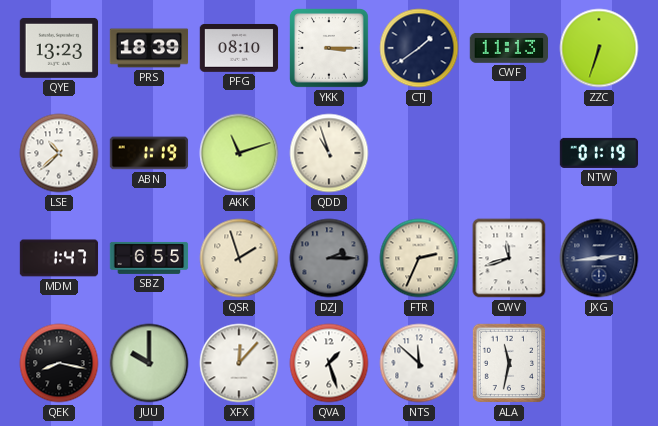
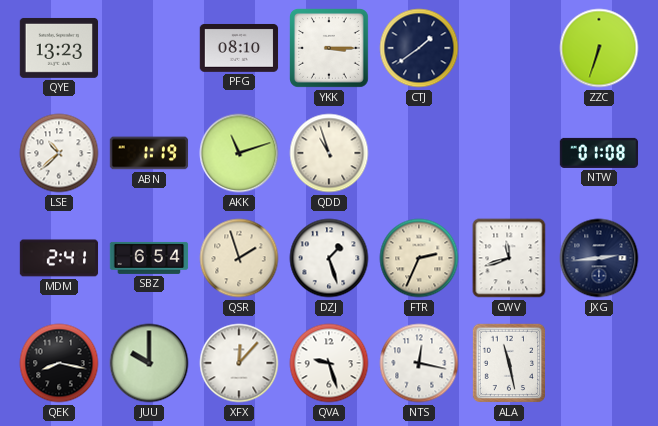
PRS: 18:39 -> none (149, 48)
CWF: 11:13 -> none (508, 48)
NTW: 01:19 -> 01:08 (599, 153)
MDM: 1:47 -> 2:41 (59, 258)
SBZ: 6:55 -> 6:54 (149, 258)
DZJ: 2:15 -> 1:27 (329, 258)
DZJ dial: grey -> white (329, 258)
QVA: 1:27 -> 9:27 (329, 363)
NTS: 11:52 -> 12:17 (419, 363)
ALA: 11:32 -> 11:28 (508, 363)
